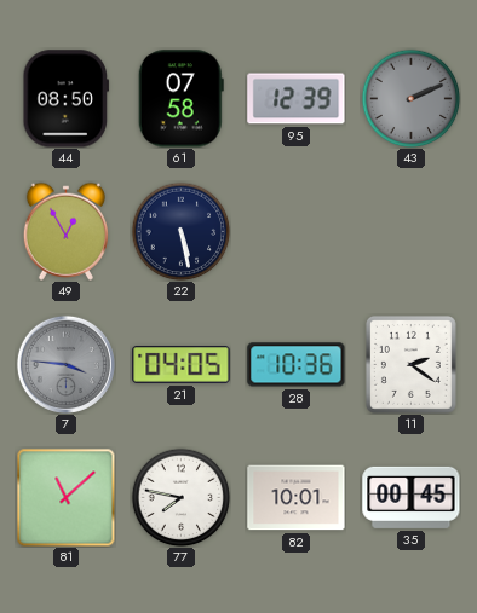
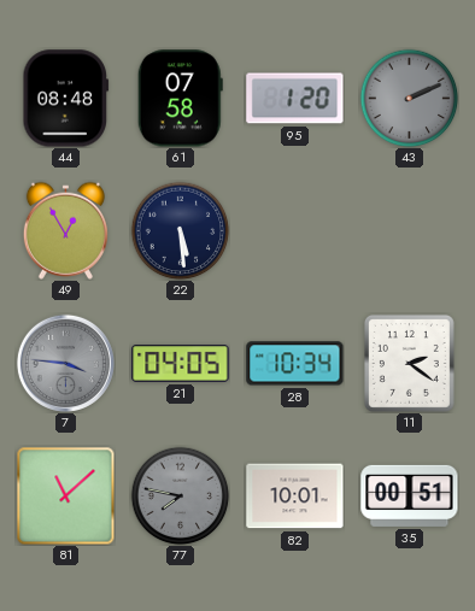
44: 08:50 -> 08:48 (66, 99)
95: 12:39 -> 1:20 (295, 99)
22: 5:28 -> 5:29 (180, 230)
28: 10:36 -> 10:34 (295, 364)
77 dial: white -> grey (180, 495)
35: 00:45 -> 00:51 (410, 495)
